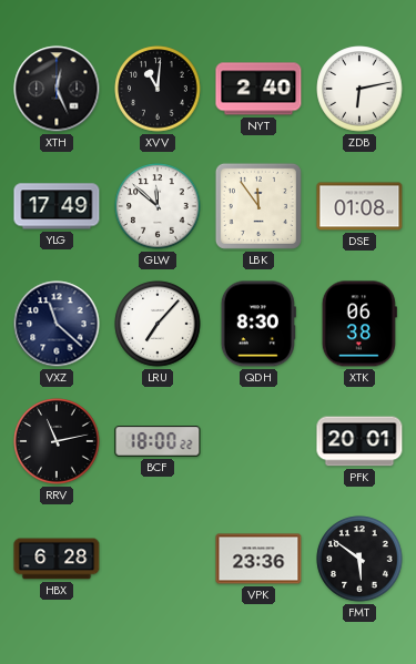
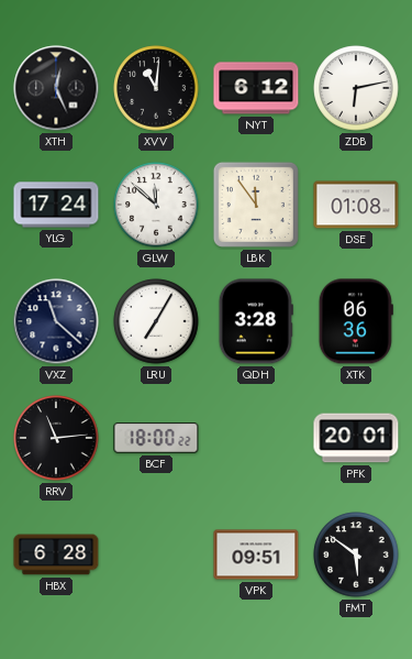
NYT: 2:40 -> 6:12 (256, 88)
YLG: 17:49 -> 17:24 (56, 205)
LRU: 7:07 -> 7:05 (156, 321)
QDH: 8:30 -> 3:28 (256, 321)
XTK: 06:38 -> 06:36 (356, 321)
RRV: 11:13 -> 11:14 (56, 438)
VPK: 23:36 -> 09:51 (256, 554)
